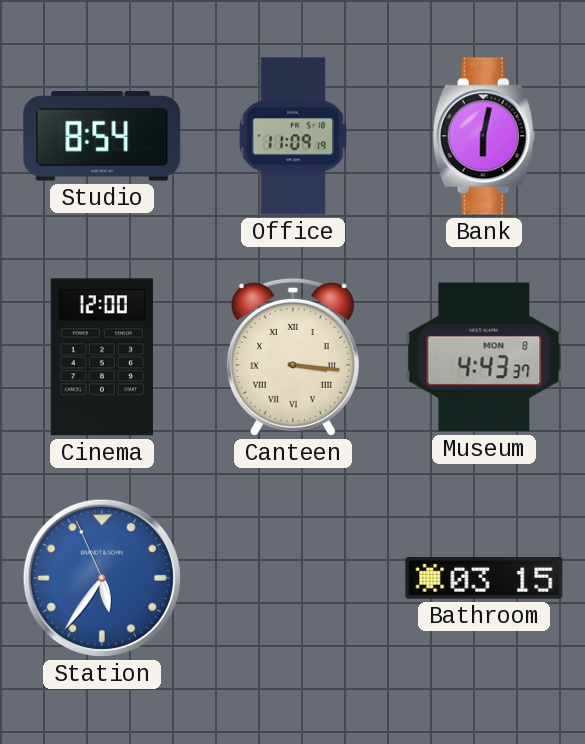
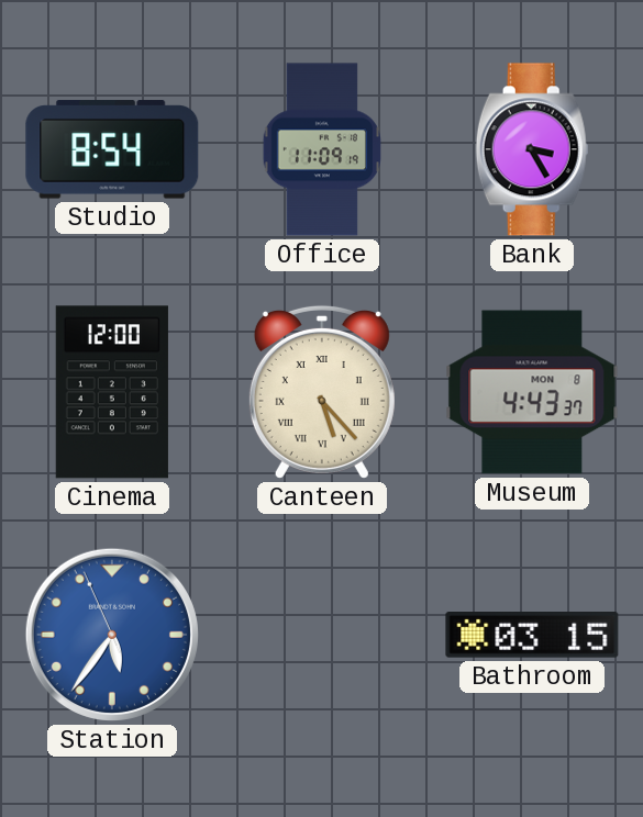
Bank: 6:02 -> 3:25 (532, 149)
Canteen: 3:16 -> 5:23 (322, 392)
